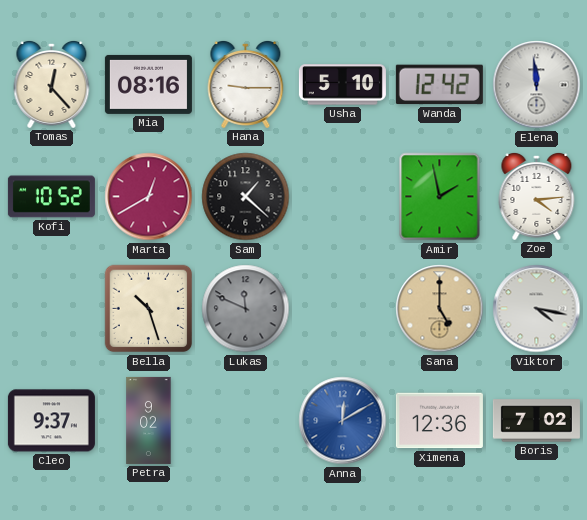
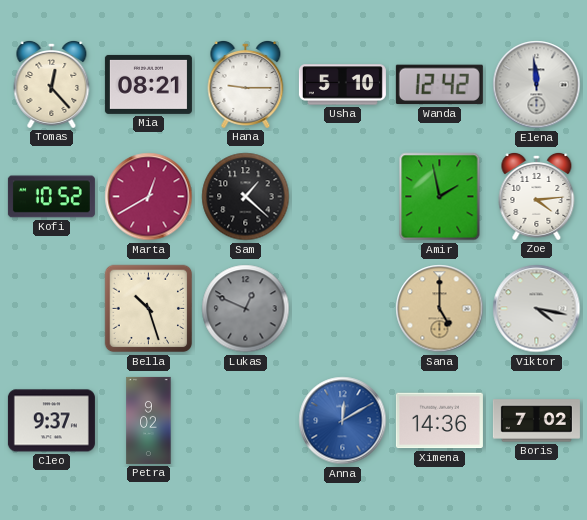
Mia: 08:16 -> 08:21 (148, 84)
Lukas: 11:49 -> 12:49 (246, 309)
Ximena: 12:36 -> 14:36 (439, 421)
